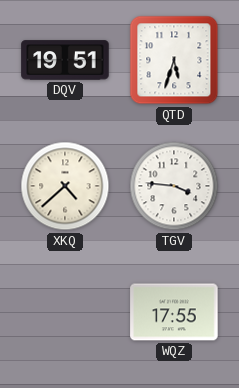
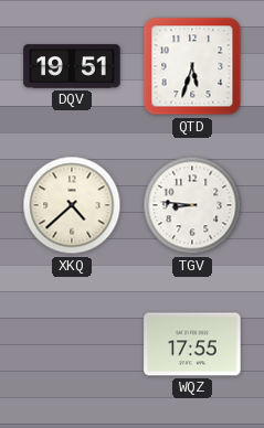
TGV: 3:46 -> 8:46 (192, 205)
